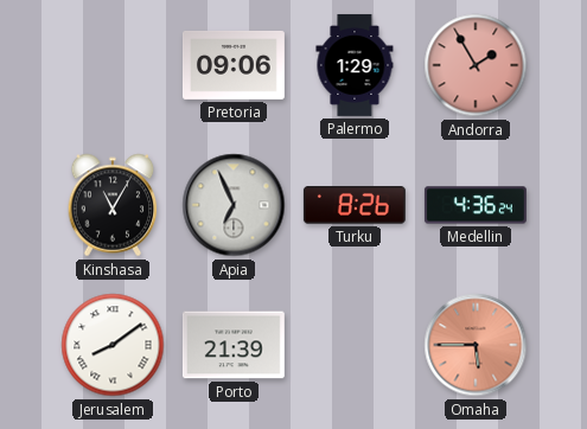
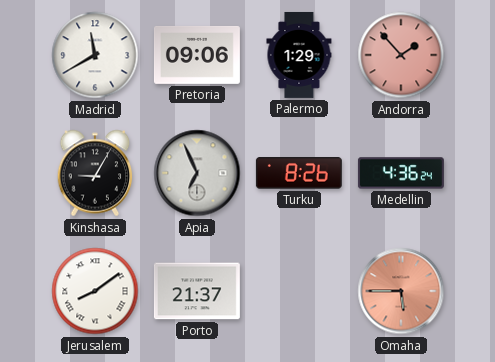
Madrid: none -> 11:40 (95, 55)
Andorra: 1:55 -> 1:53 (401, 55)
Kinshasa: 11:05 -> 9:05 (95, 173)
Porto: 21:39 -> 21:37 (197, 291)
